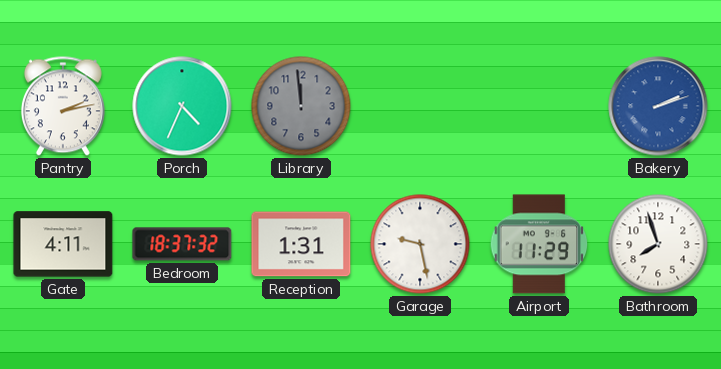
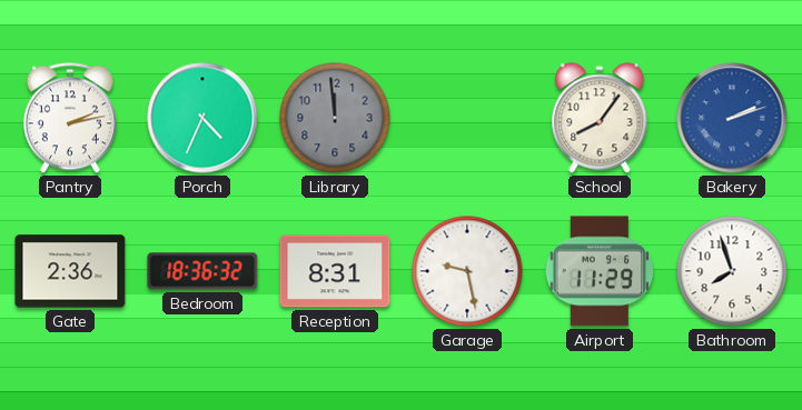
School: none -> 8:06 (600, 118)
Gate: 4:11 -> 2:36 (70, 271)
Bedroom: 18:37 -> 18:36 (202, 271)
Reception: 1:31 -> 8:31 (335, 271)
